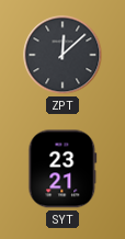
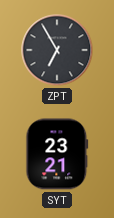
ZPT: 12:08 -> 6:55 (57, 50)
